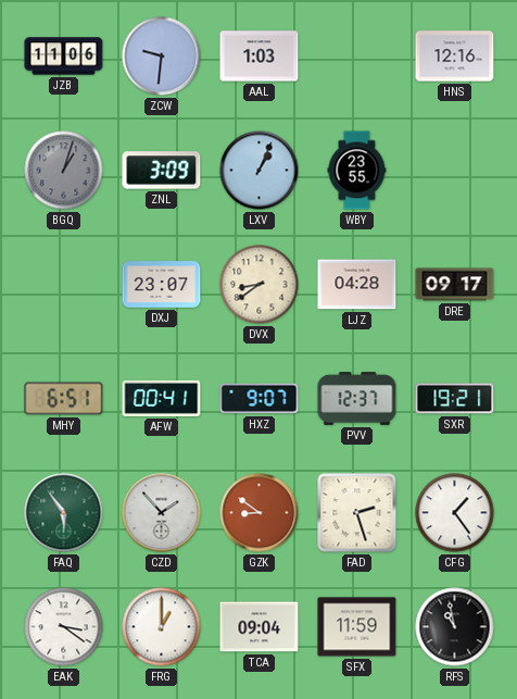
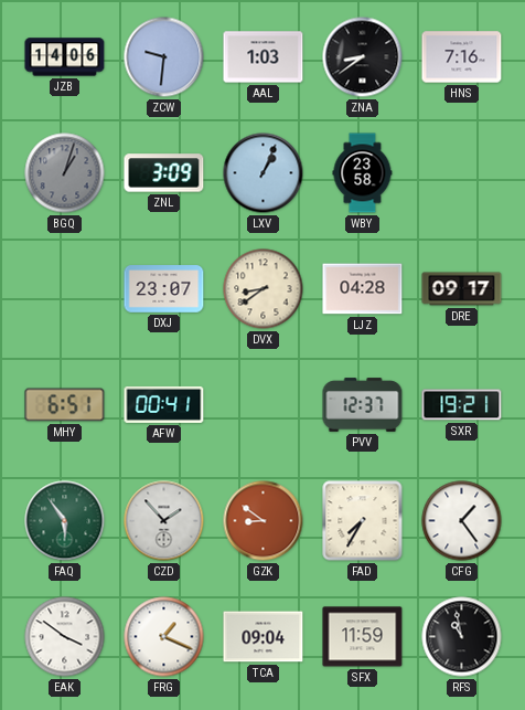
JZB: 11:06 -> 14:06 (65, 57)
ZNA: none -> 8:39 (363, 57)
HNS: 12:16 -> 7:16 (462, 57)
WBY: 23:55 -> 23:58 (363, 173)
HXZ: 9:07 -> none (260, 399)
FAD: 2:27 -> 7:35 (363, 521)
EAK: 3:21 -> 3:51 (65, 637)
FRG: 1:00 -> 1:19 (164, 637)
